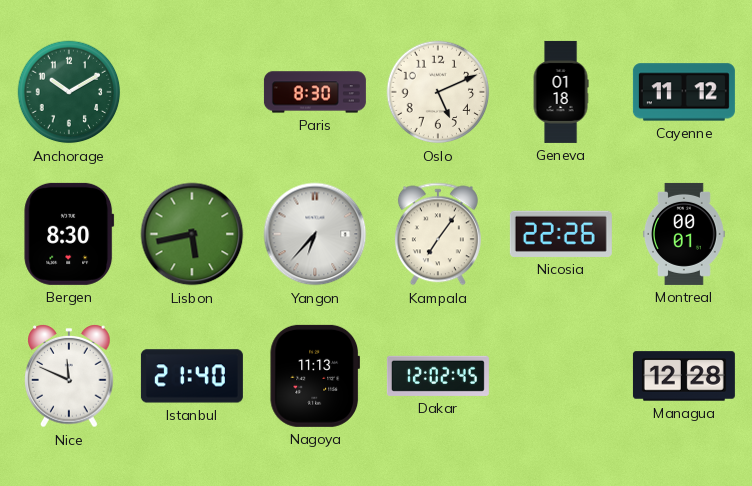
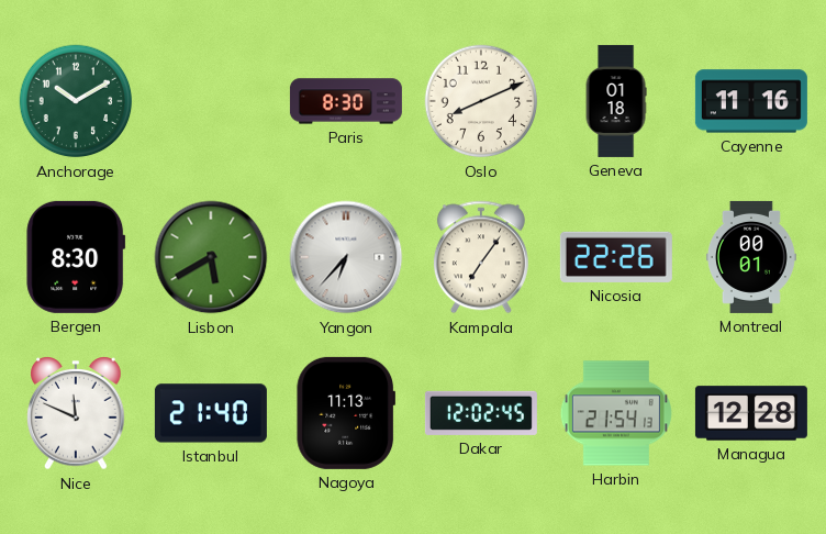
Oslo: 5:11 -> 8:11 (481, 101)
Cayenne: 11:12 -> 11:16 (751, 101)
Lisbon: 5:43 -> 5:40 (211, 257)
Harbin: none -> 21:54 (616, 413)
